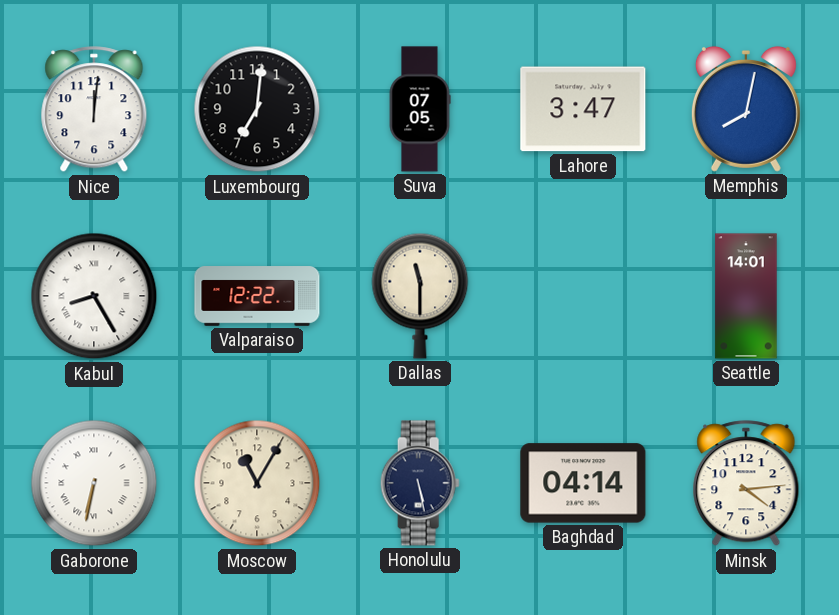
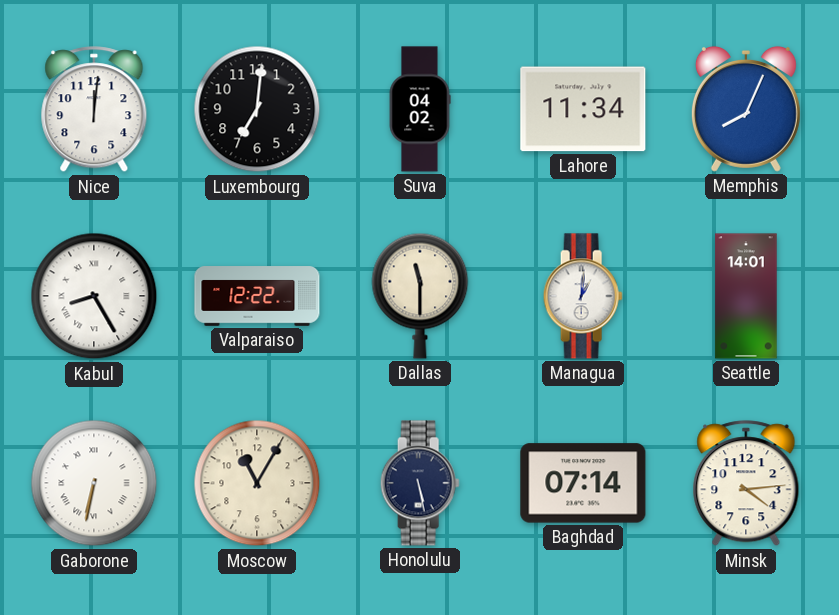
Suva: 07:05 -> 04:02 (420, 109)
Lahore: 3:47 -> 11:34 (583, 109)
Memphis: 8:02 -> 8:04 (746, 109)
Managua: none -> 1:01 (583, 296)
Baghdad: 04:14 -> 07:14 (583, 483)
